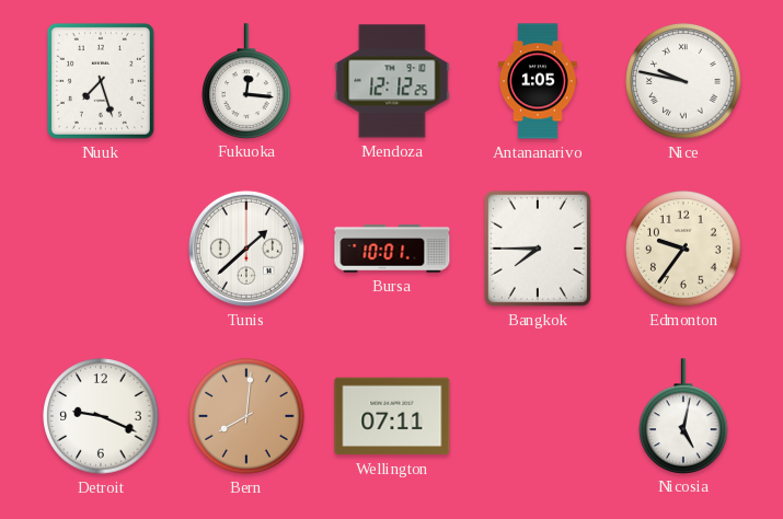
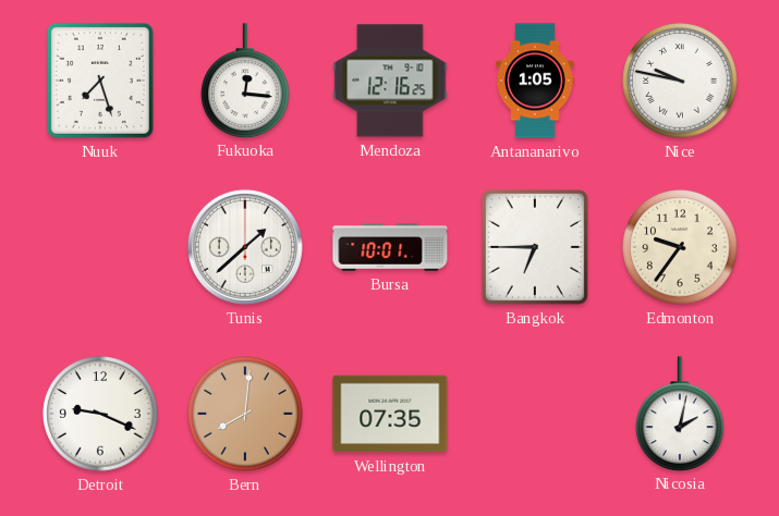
Mendoza: 12:12 -> 12:16 (390, 81)
Bangkok: 7:45 -> 6:45 (535, 247)
Wellington: 07:11 -> 07:35 (390, 414)
Nicosia: 5:02 -> 2:02 (680, 414)
